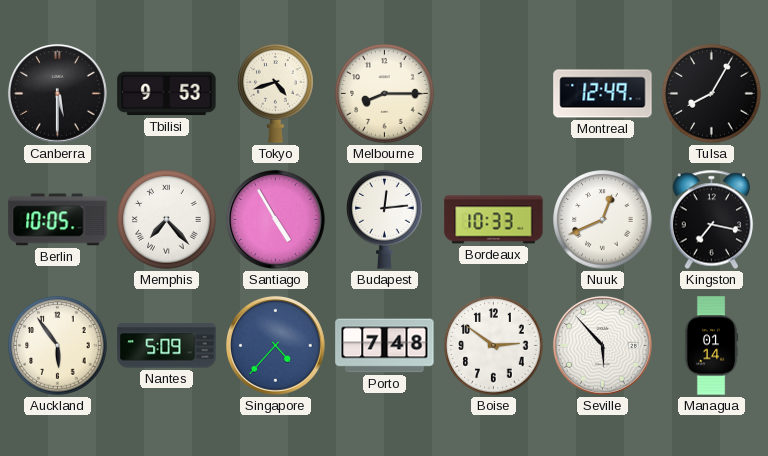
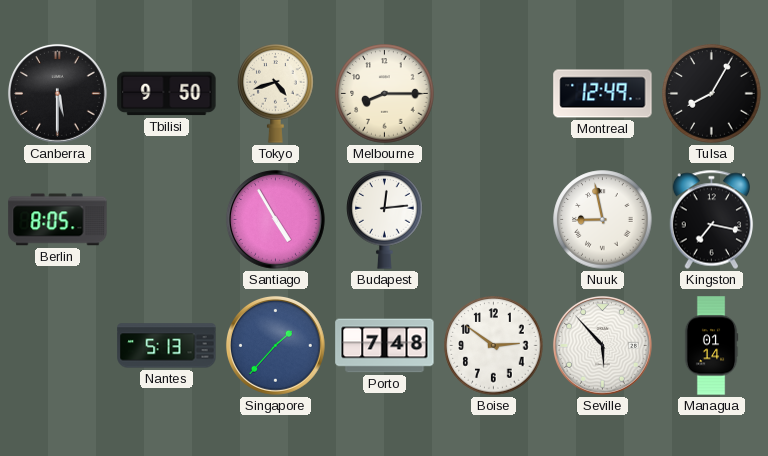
Tbilisi: 9:53 -> 9:50 (167, 94)
Berlin: 10:05 -> 8:05 (58, 220)
Memphis: 7:23 -> none (167, 220)
Bordeaux: 10:33 -> none (494, 220)
Nuuk: 12:41 -> 8:58 (603, 220)
Auckland: 5:54 -> none (58, 346)
Nantes: 5:09 -> 5:13 (167, 346)
Singapore: 4:37 -> 1:37 (275, 345)
